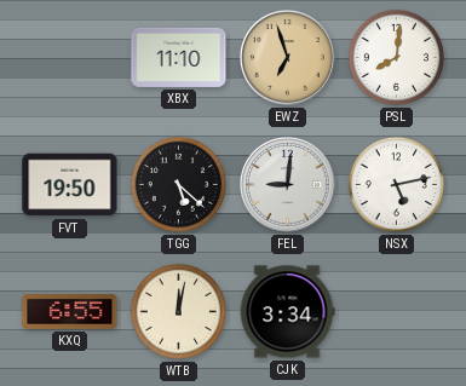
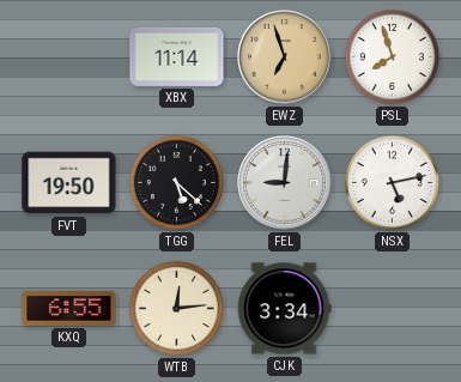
XBX: 11:10 -> 11:14 (177, 56)
PSL: 8:01 -> 7:57 (392, 56)
WTB: 12:02 -> 12:14 (176, 308)
